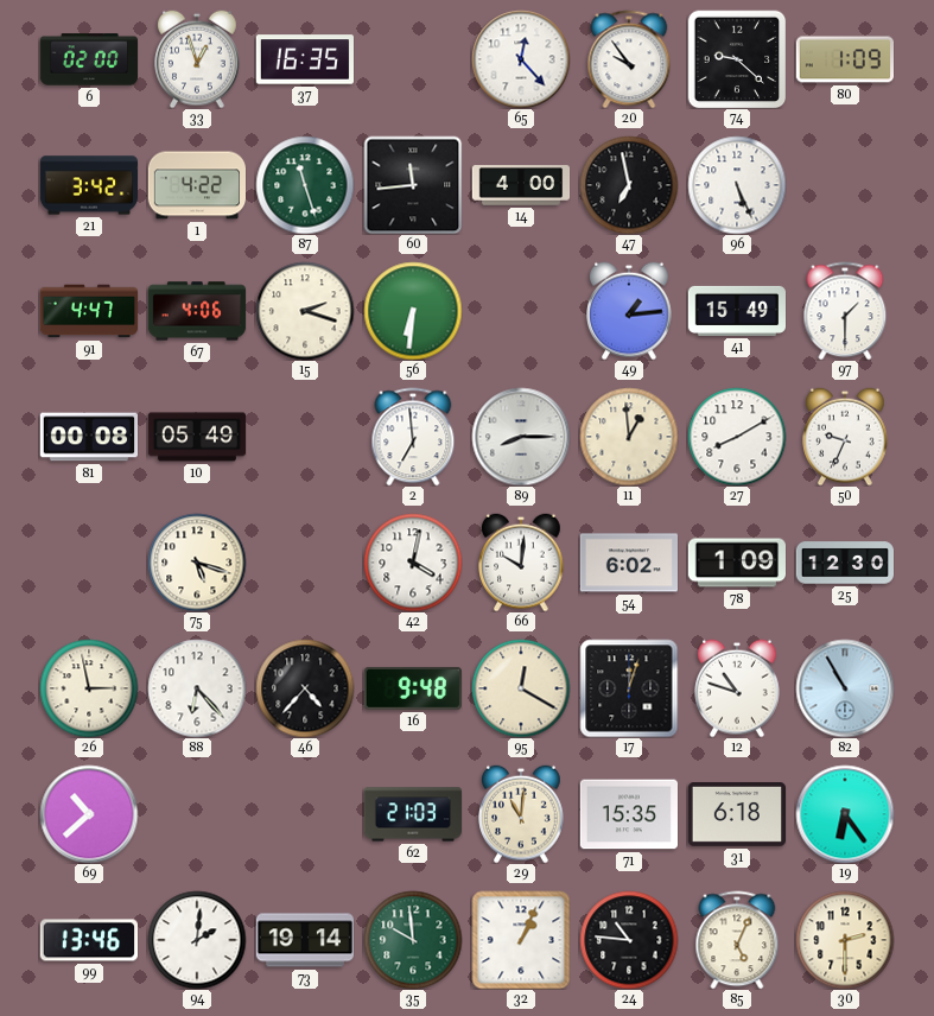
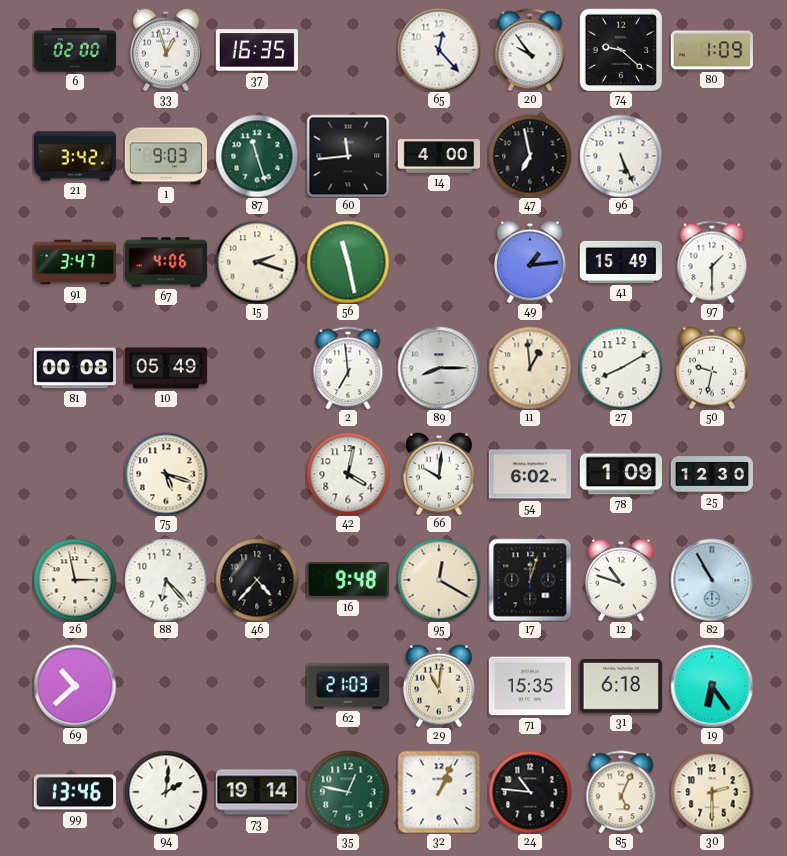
1: 4:22 -> 9:03 (165, 156)
91: 4:47 -> 3:47 (74, 262)
56: 6:31 -> 11:28 (348, 262)
50: 9:34 -> 9:32 (712, 368)
35: 9:59 -> 12:47 (348, 792)
